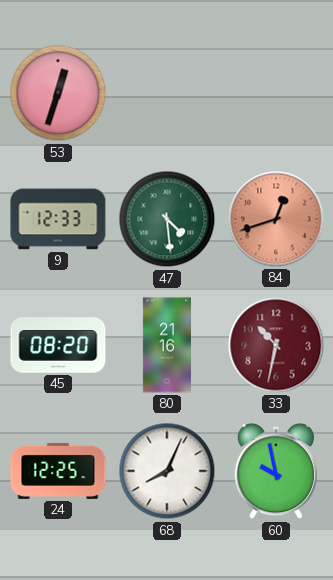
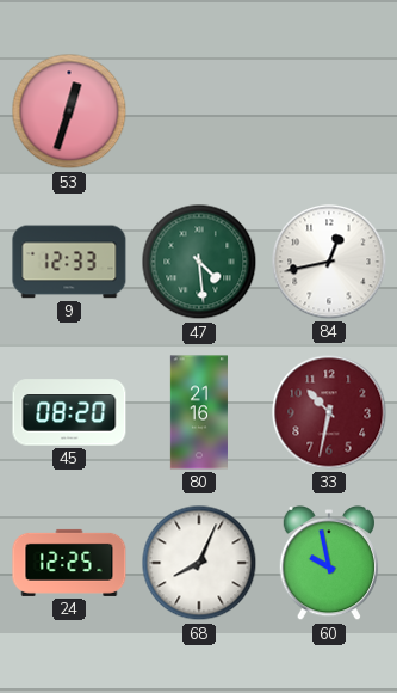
84: 12:42 -> 12:43 (329, 262)
84 dial: salmon -> white (329, 262)
